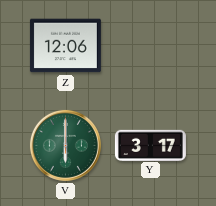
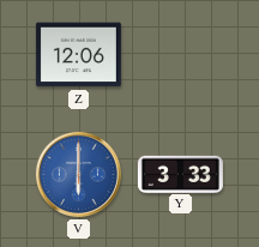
V dial: green -> blue (78, 174)
Y: 3:17 -> 3:33 (180, 174)
